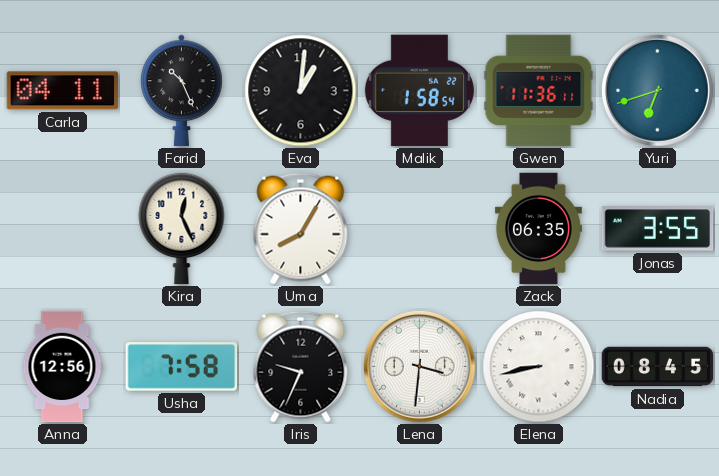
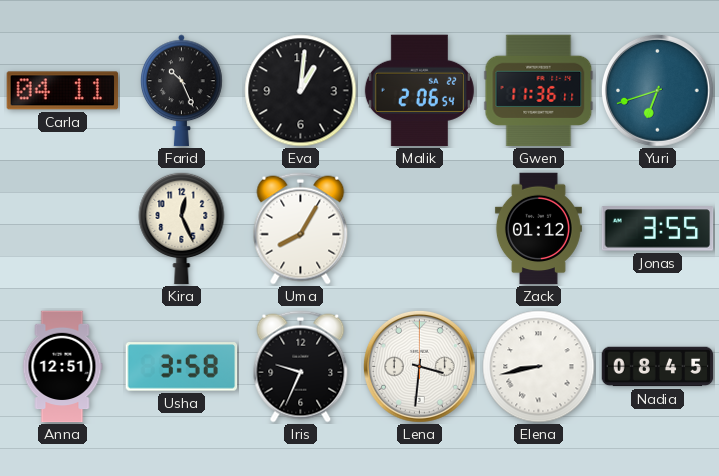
Malik: 1:58 -> 2:06 (419, 91)
Zack: 06:35 -> 01:12 (538, 229)
Anna: 12:56 -> 12:51 (62, 367)
Usha: 7:58 -> 3:58 (182, 367)
